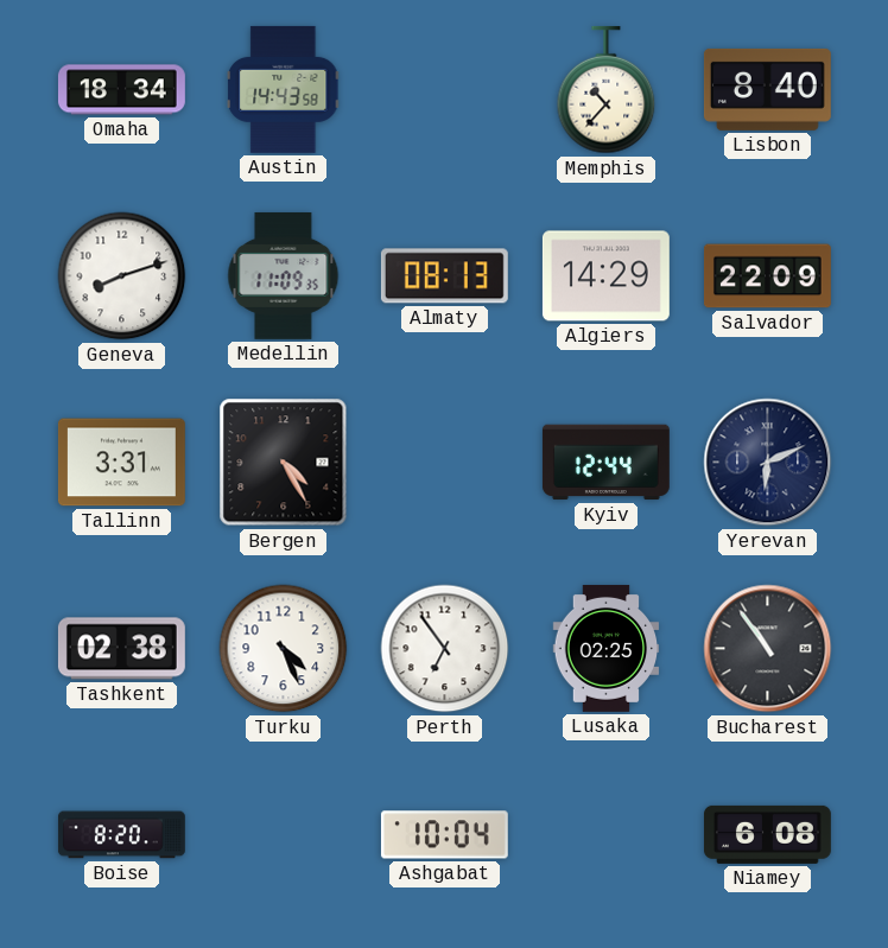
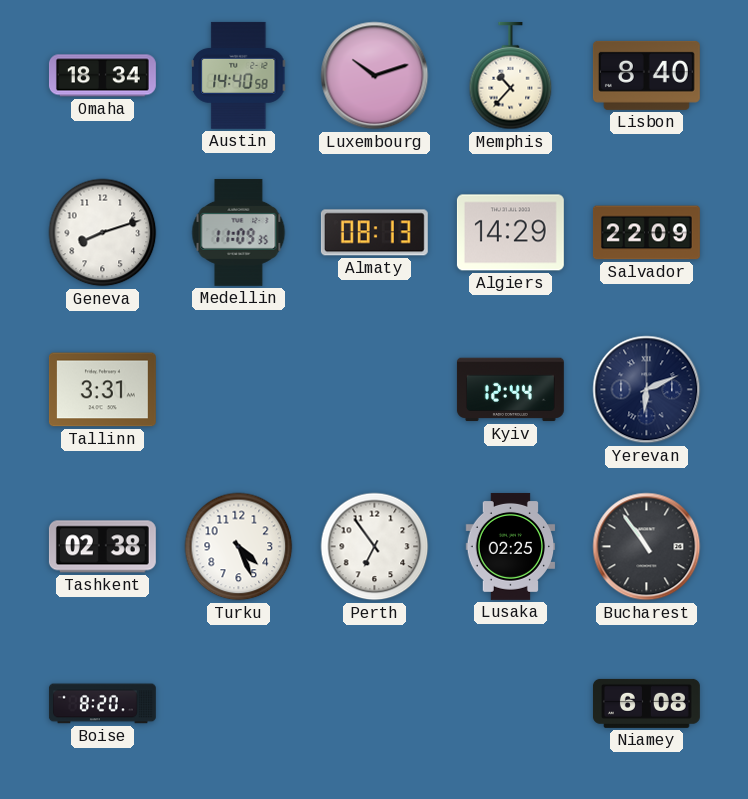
Austin: 14:43 -> 14:40 (239, 75)
Luxembourg: none -> 10:12 (375, 76)
Bergen: 4:25 -> none (284, 463)
Ashgabat: 10:04 -> none (444, 835)
